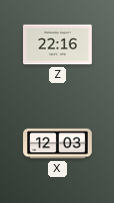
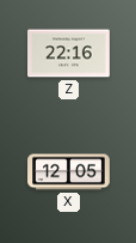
X: 12:03 -> 12:05 (69, 172)
